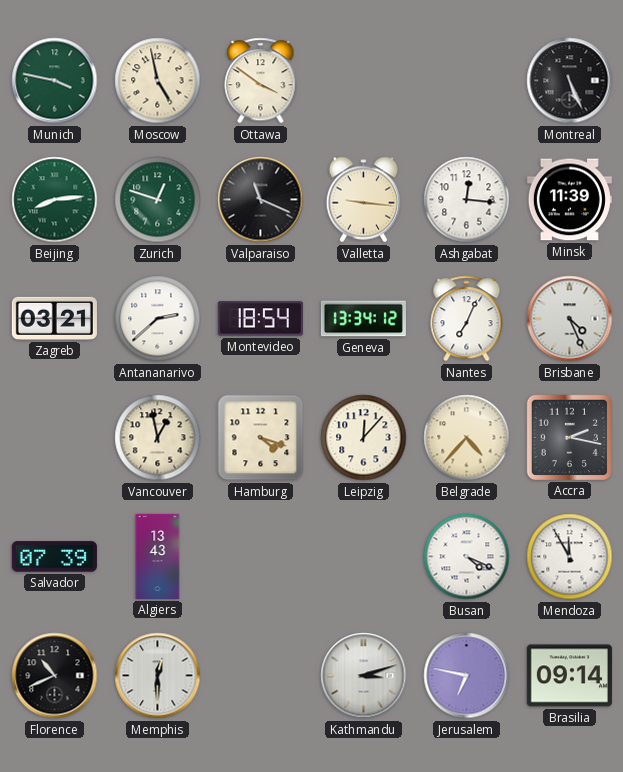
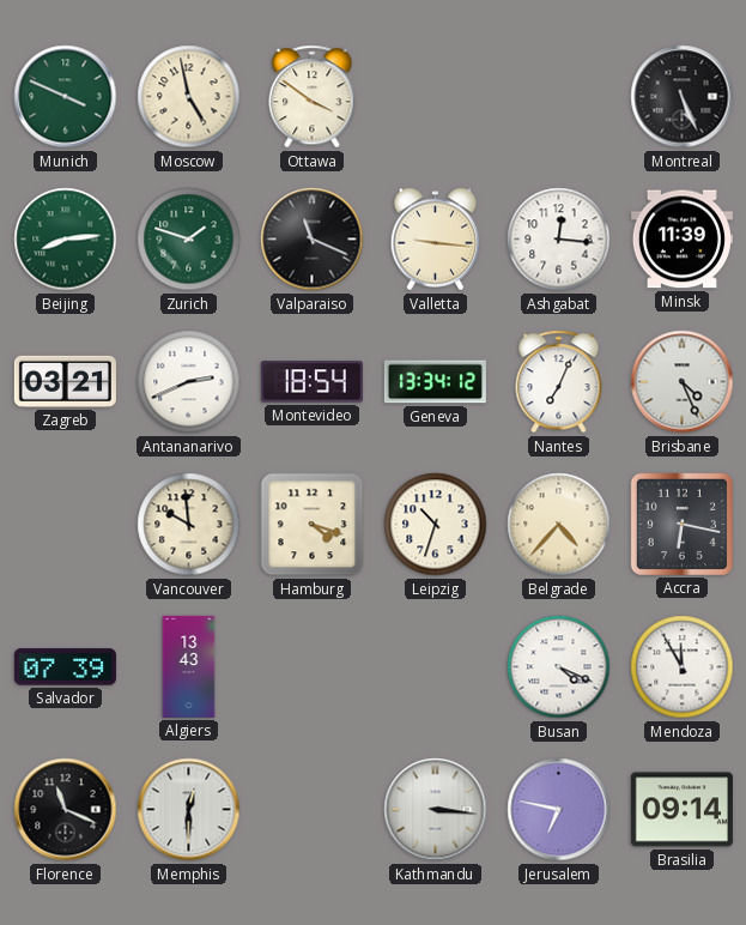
Munich: 3:47 -> 3:49 (66, 97)
Zurich: 12:48 -> 1:48 (189, 240)
Antananarivo: 2:38 -> 2:41 (189, 382)
Vancouver: 12:58 -> 9:59 (189, 525)
Leipzig: 12:07 -> 10:33 (436, 525)
Accra: 2:17 -> 6:17 (681, 524)
Florence: 10:41 -> 11:19 (66, 810)
Kathmandu: 3:12 -> 3:16 (436, 810)
